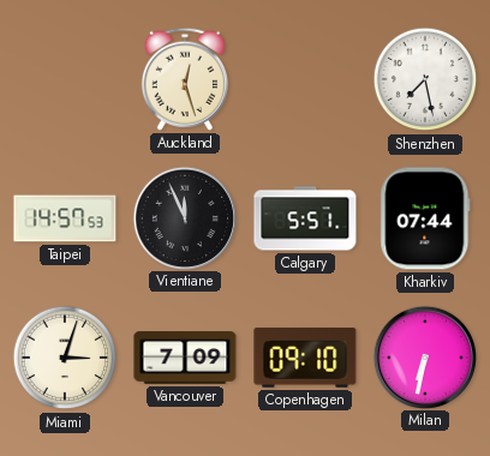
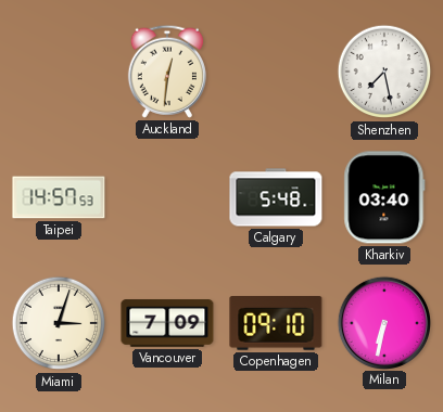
Auckland: 12:27 -> 12:31 (167, 72)
Vientiane: 11:56 -> none (184, 217)
Calgary: 5:51 -> 5:48 (276, 197)
Kharkiv: 07:44 -> 03:40 (384, 197)
